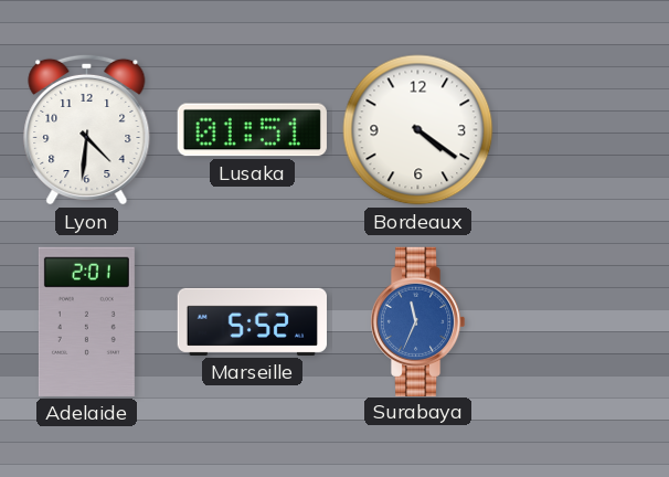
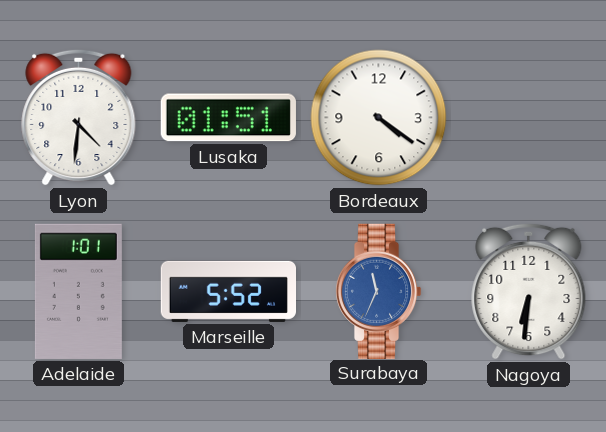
Adelaide: 2:01 -> 1:01 (78, 291)
Nagoya: none -> 6:31 (529, 291)
